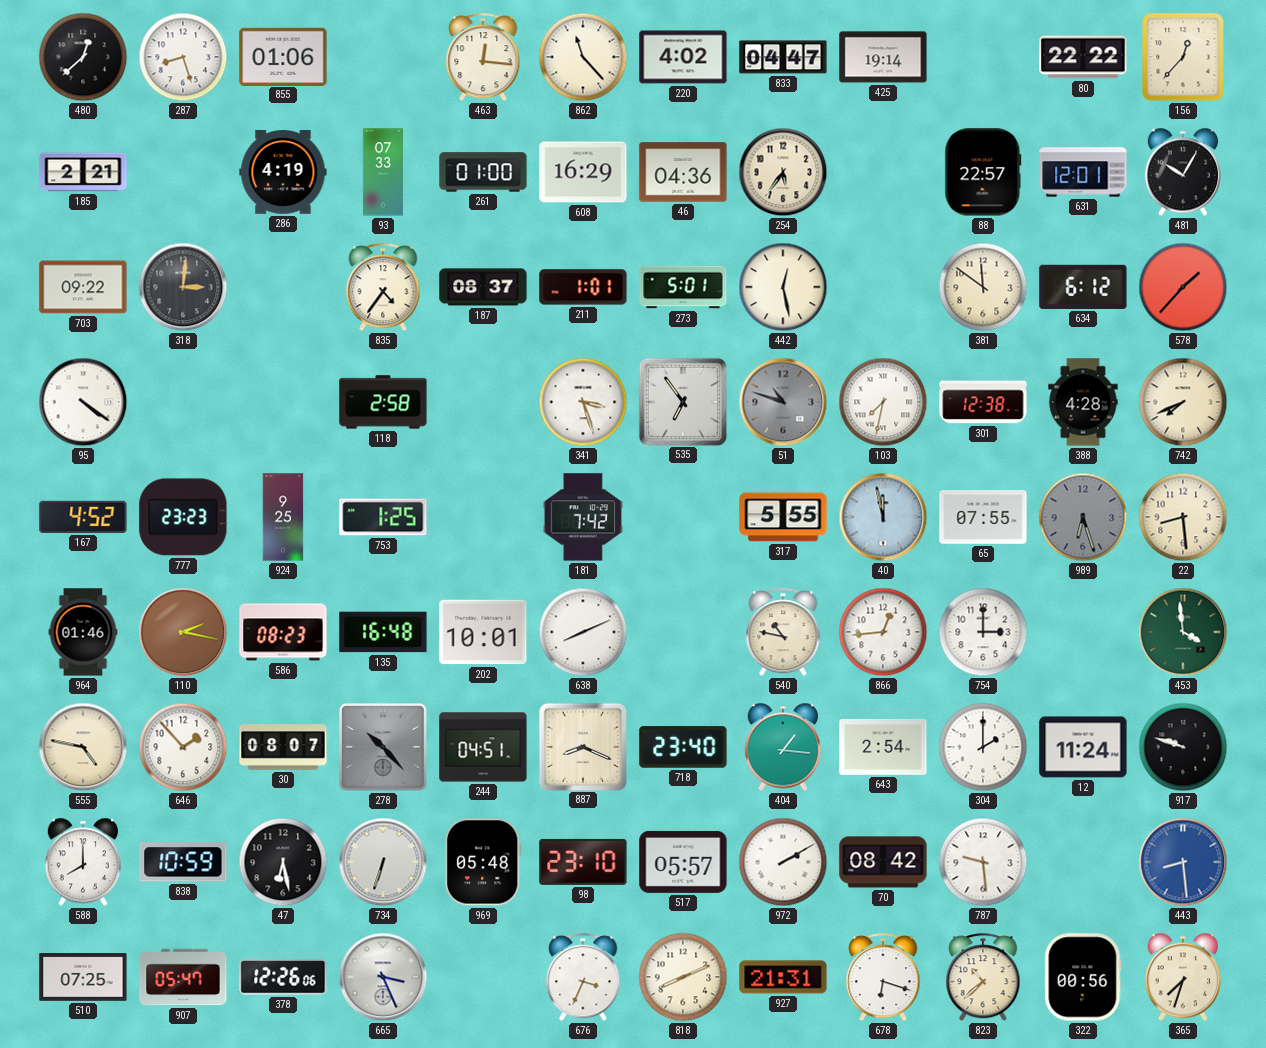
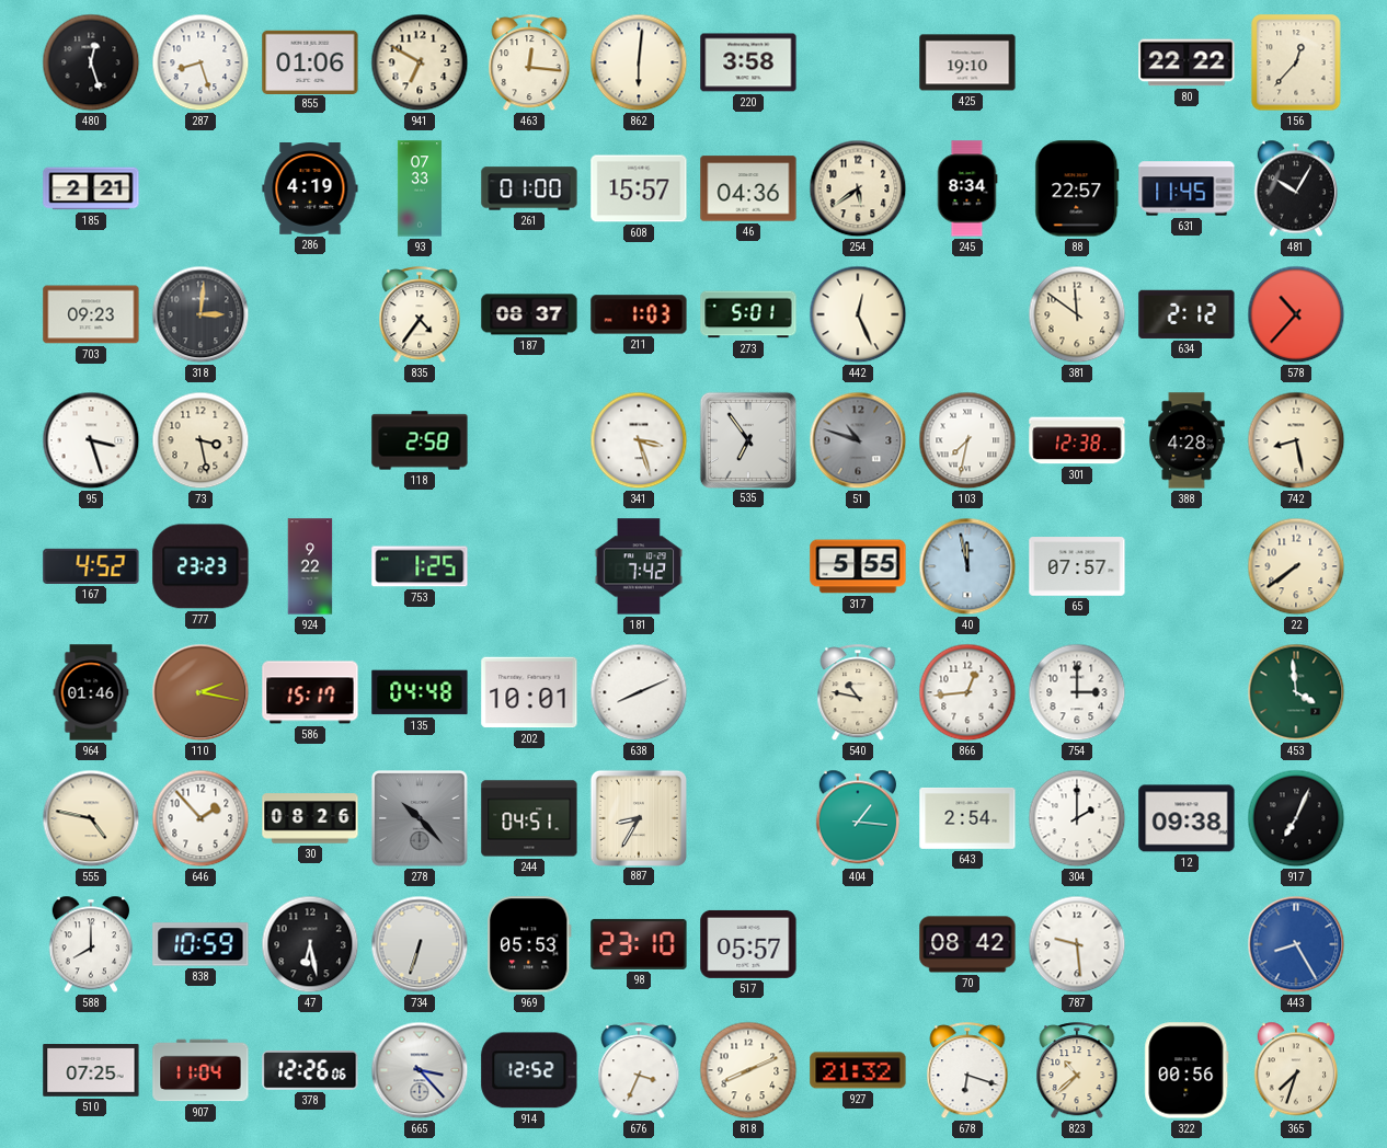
480: 12:38 -> 12:27 (91, 62)
941: none -> 6:50 (420, 62)
862: 11:23 -> 6:01 (639, 62)
220: 4:02 -> 3:58 (748, 62)
833: 04:47 -> none (783, 57)
425: 19:14 -> 19:10 (967, 62)
608: 16:29 -> 15:57 (639, 188)
254: 5:36 -> 5:39 (858, 188)
245: none -> 8:34 (967, 188)
631: 12:01 -> 11:45 (1187, 188)
703: 09:22 -> 09:23 (91, 314)
211: 1:01 -> 1:03 (639, 314)
442: 12:28 -> 12:26 (858, 314)
634: 6:12 -> 2:12 (1187, 314)
578: 1:37 -> 10:37 (1296, 314)
95: 4:21 -> 3:27 (91, 440)
73: none -> 3:28 (200, 440)
742: 7:41 -> 8:28 (1296, 440)
924: 9:25 -> 9:22 (310, 566)
65: 07:55 -> 07:57 (1077, 566)
989: 6:27 -> none (1083, 517)
22: 8:29 -> 7:39 (1296, 566)
586: 08:23 -> 15:17 (310, 692)
135: 16:48 -> 04:48 (420, 692)
30: 08:07 -> 08:26 (310, 818)
887: 8:19 -> 8:35 (638, 817)
718: 23:40 -> none (683, 747)
12: 11:24 -> 09:38 (1187, 818)
917: 9:48 -> 7:04 (1296, 818)
969: 05:48 -> 05:53 (530, 944)
972: 2:10 -> none (783, 862)
443: 8:29 -> 8:25 (1296, 944)
907: 05:47 -> 11:04 (200, 1070)
665: 3:26 -> 3:23 (420, 1070)
914: none -> 12:52 (529, 1070)
927: 21:31 -> 21:32 (858, 1070)
